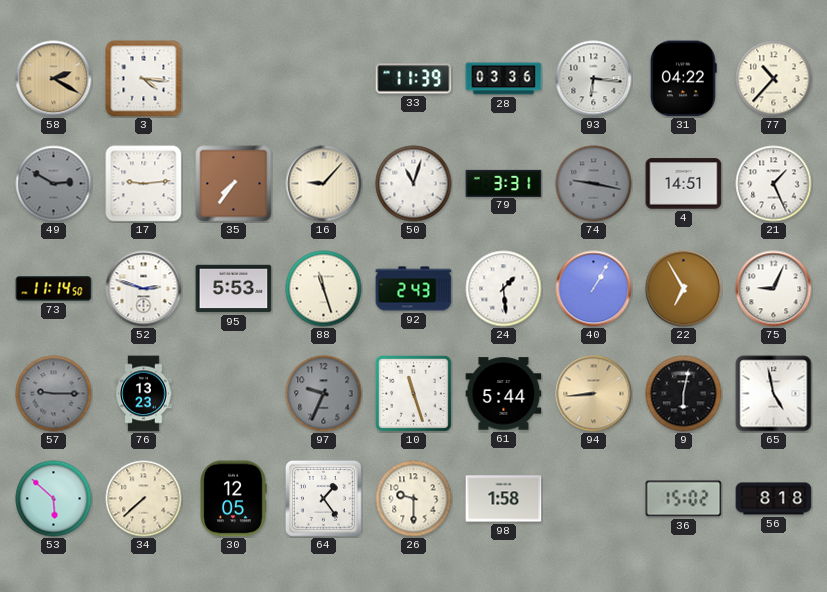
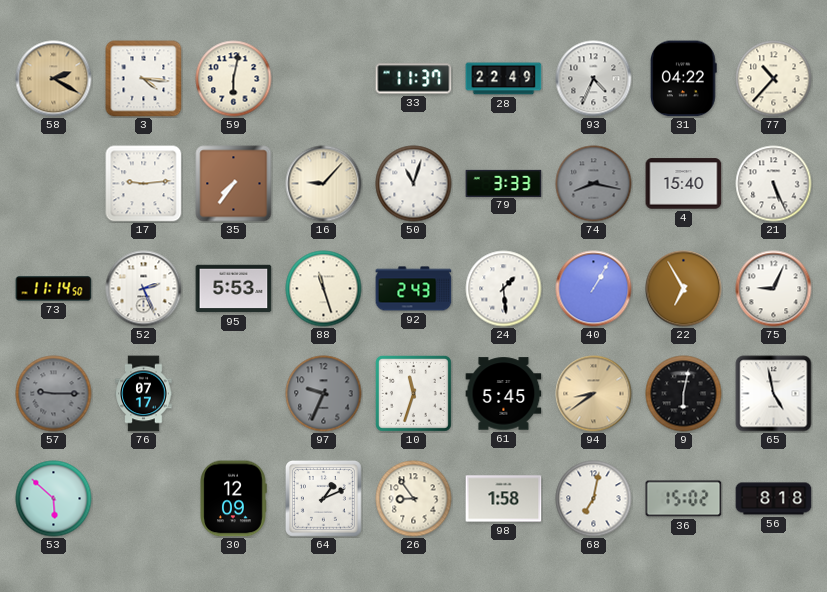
59: none -> 6:02 (234, 79)
33: 11:39 -> 11:37 (414, 79)
28: 03:36 -> 22:49 (504, 79)
93: 6:16 -> 4:34 (594, 79)
49: 2:50 -> none (54, 184)
79: 3:31 -> 3:33 (504, 183)
74: 9:17 -> 8:17 (594, 184)
4: 14:51 -> 15:40 (684, 184)
21: 1:26 -> 5:26 (774, 184)
52: 2:48 -> 2:26 (144, 289)
76: 13:23 -> 07:17 (144, 394)
10: 11:27 -> 11:33 (413, 393)
61: 5:44 -> 5:45 (504, 394)
94: 8:44 -> 8:39 (594, 394)
34: 7:38 -> none (144, 499)
30: 12:05 -> 12:09 (233, 499)
64: 1:24 -> 1:11 (323, 498)
26: 9:30 -> 8:54 (414, 499)
68: none -> 7:02 (594, 499)
